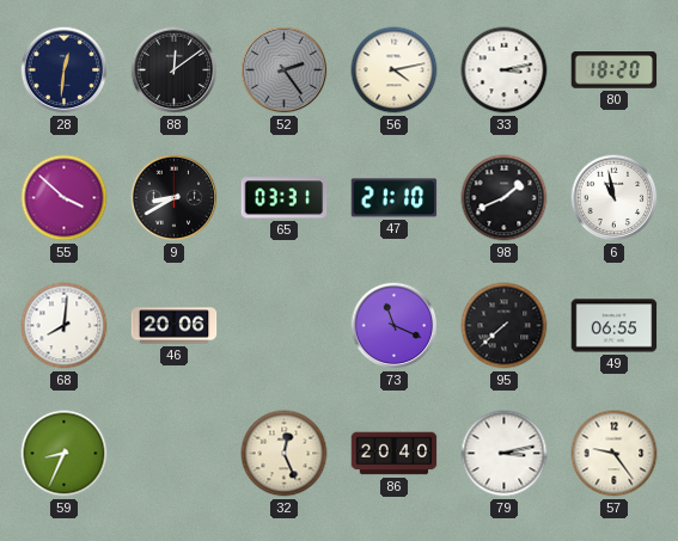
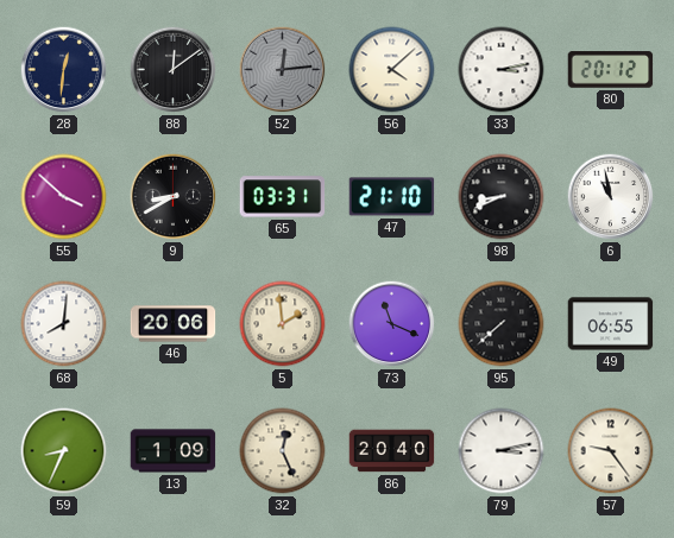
52: 2:24 -> 12:14 (283, 70)
56: 4:13 -> 4:08 (392, 70)
80: 18:20 -> 20:12 (611, 70)
98: 1:41 -> 8:41 (502, 197)
5: none -> 1:59 (283, 324)
13: none -> 1:09 (174, 451)
